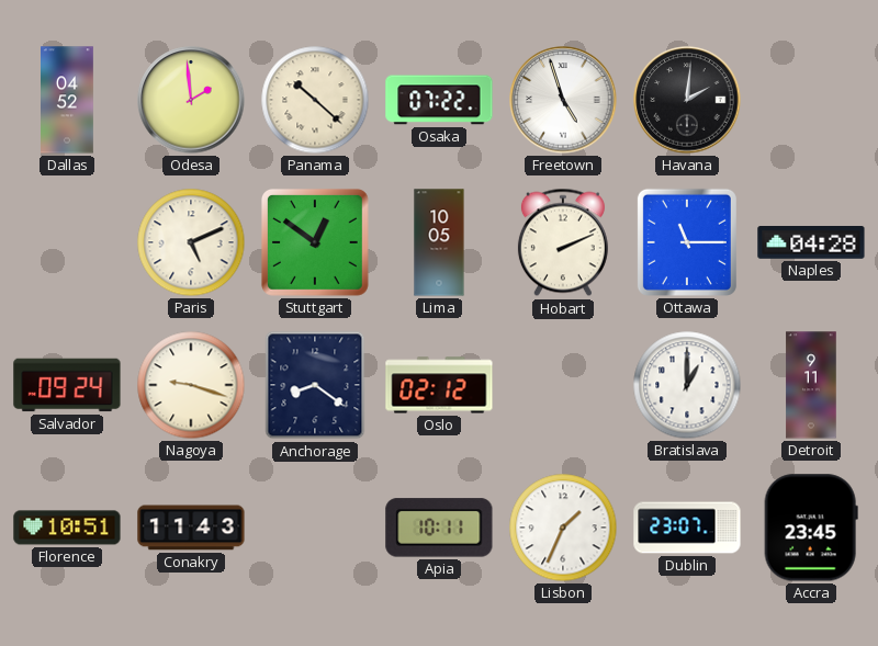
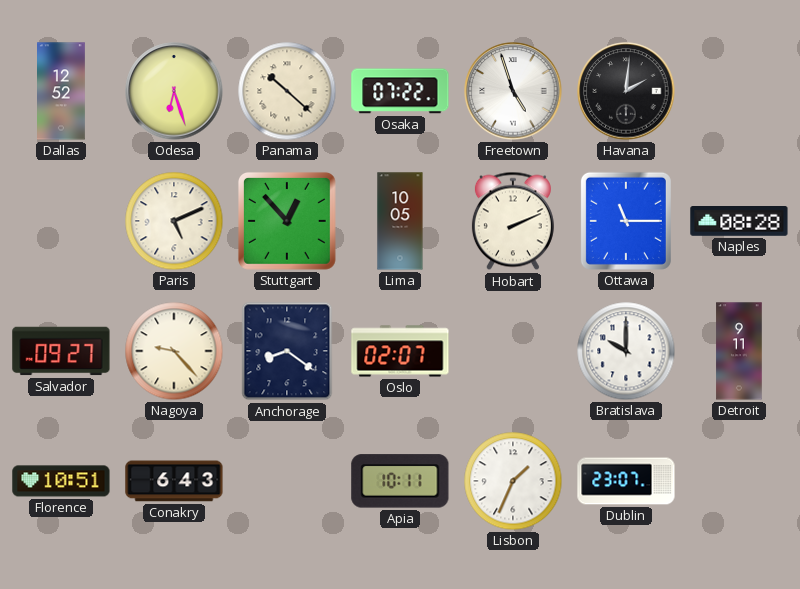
Dallas: 04:52 -> 12:52 (62, 91)
Odesa: 1:59 -> 6:27 (174, 91)
Stuttgart: 12:51 -> 12:53 (287, 221)
Naples: 04:28 -> 08:28 (739, 222)
Salvador: 09:24 -> 09:27 (61, 351)
Nagoya: 9:18 -> 9:23 (174, 351)
Oslo: 02:12 -> 02:07 (400, 351)
Bratislava: 1:00 -> 10:00 (626, 351)
Conakry: 11:43 -> 6:43 (174, 481)
Accra: 23:45 -> none (811, 528)
